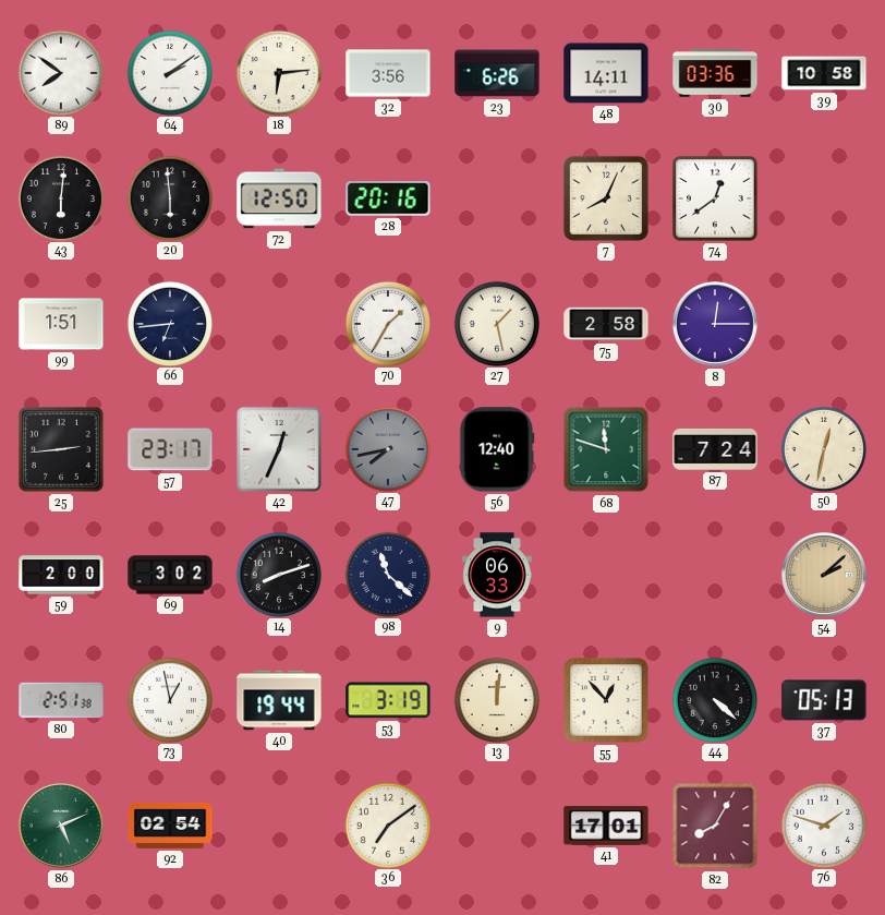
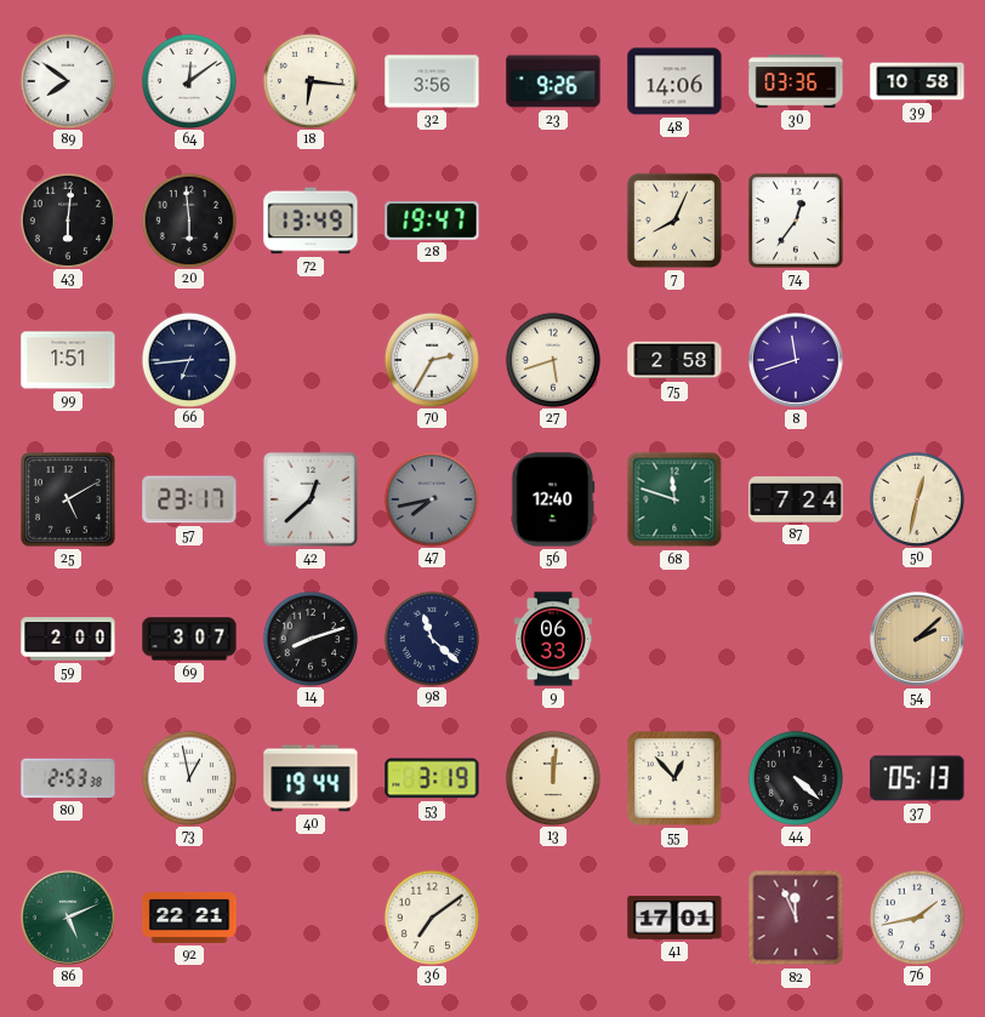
64: 2:09 -> 12:09 (188, 80)
18: 6:14 -> 6:16 (309, 80)
23: 6:26 -> 9:26 (553, 81)
48: 14:11 -> 14:06 (674, 81)
72: 12:50 -> 13:49 (311, 221)
28: 20:16 -> 19:47 (432, 221)
74: 12:39 -> 12:36 (796, 221)
70: 1:35 -> 2:35 (431, 359)
27: 1:28 -> 5:42 (552, 359)
8: 12:15 -> 11:42 (796, 360)
25: 2:44 -> 5:10 (68, 499)
42: 12:34 -> 12:38 (311, 499)
69: 3:02 -> 3:07 (189, 639)
80: 2:51 -> 2:53 (68, 778)
92: 02:54 -> 22:21 (189, 918)
82: 8:05 -> 11:56 (796, 918)
76: 1:48 -> 1:43 (916, 916)
